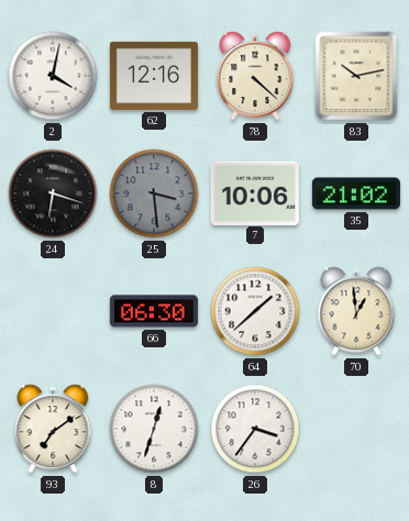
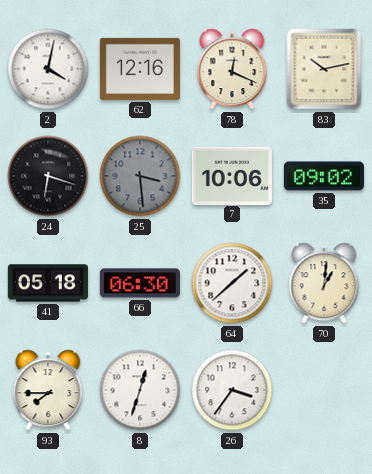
78: 4:22 -> 12:19 (232, 69)
35: 21:02 -> 09:02 (324, 176)
41: none -> 05:18 (48, 283)
70: 12:59 -> 1:01 (324, 283)
93: 7:09 -> 7:45 (48, 390)
